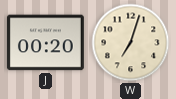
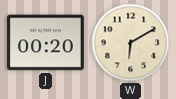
W: 7:03 -> 6:10 (131, 43)
